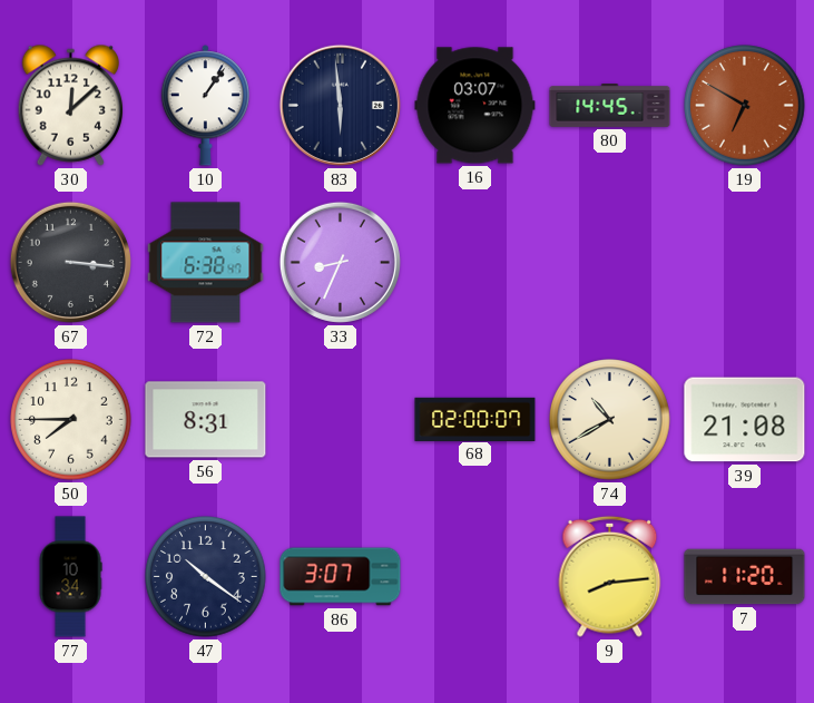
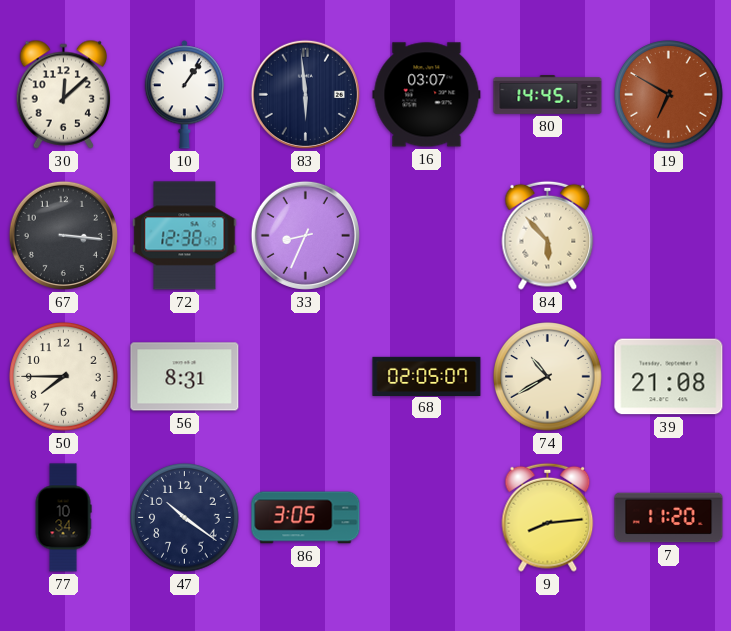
72: 6:38 -> 12:38 (185, 236)
84: none -> 5:53 (548, 235)
68: 02:00 -> 02:05 (427, 376)
86: 3:07 -> 3:05 (306, 518)
